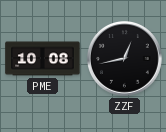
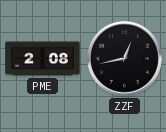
PME: 10:08 -> 2:08 (43, 59)
